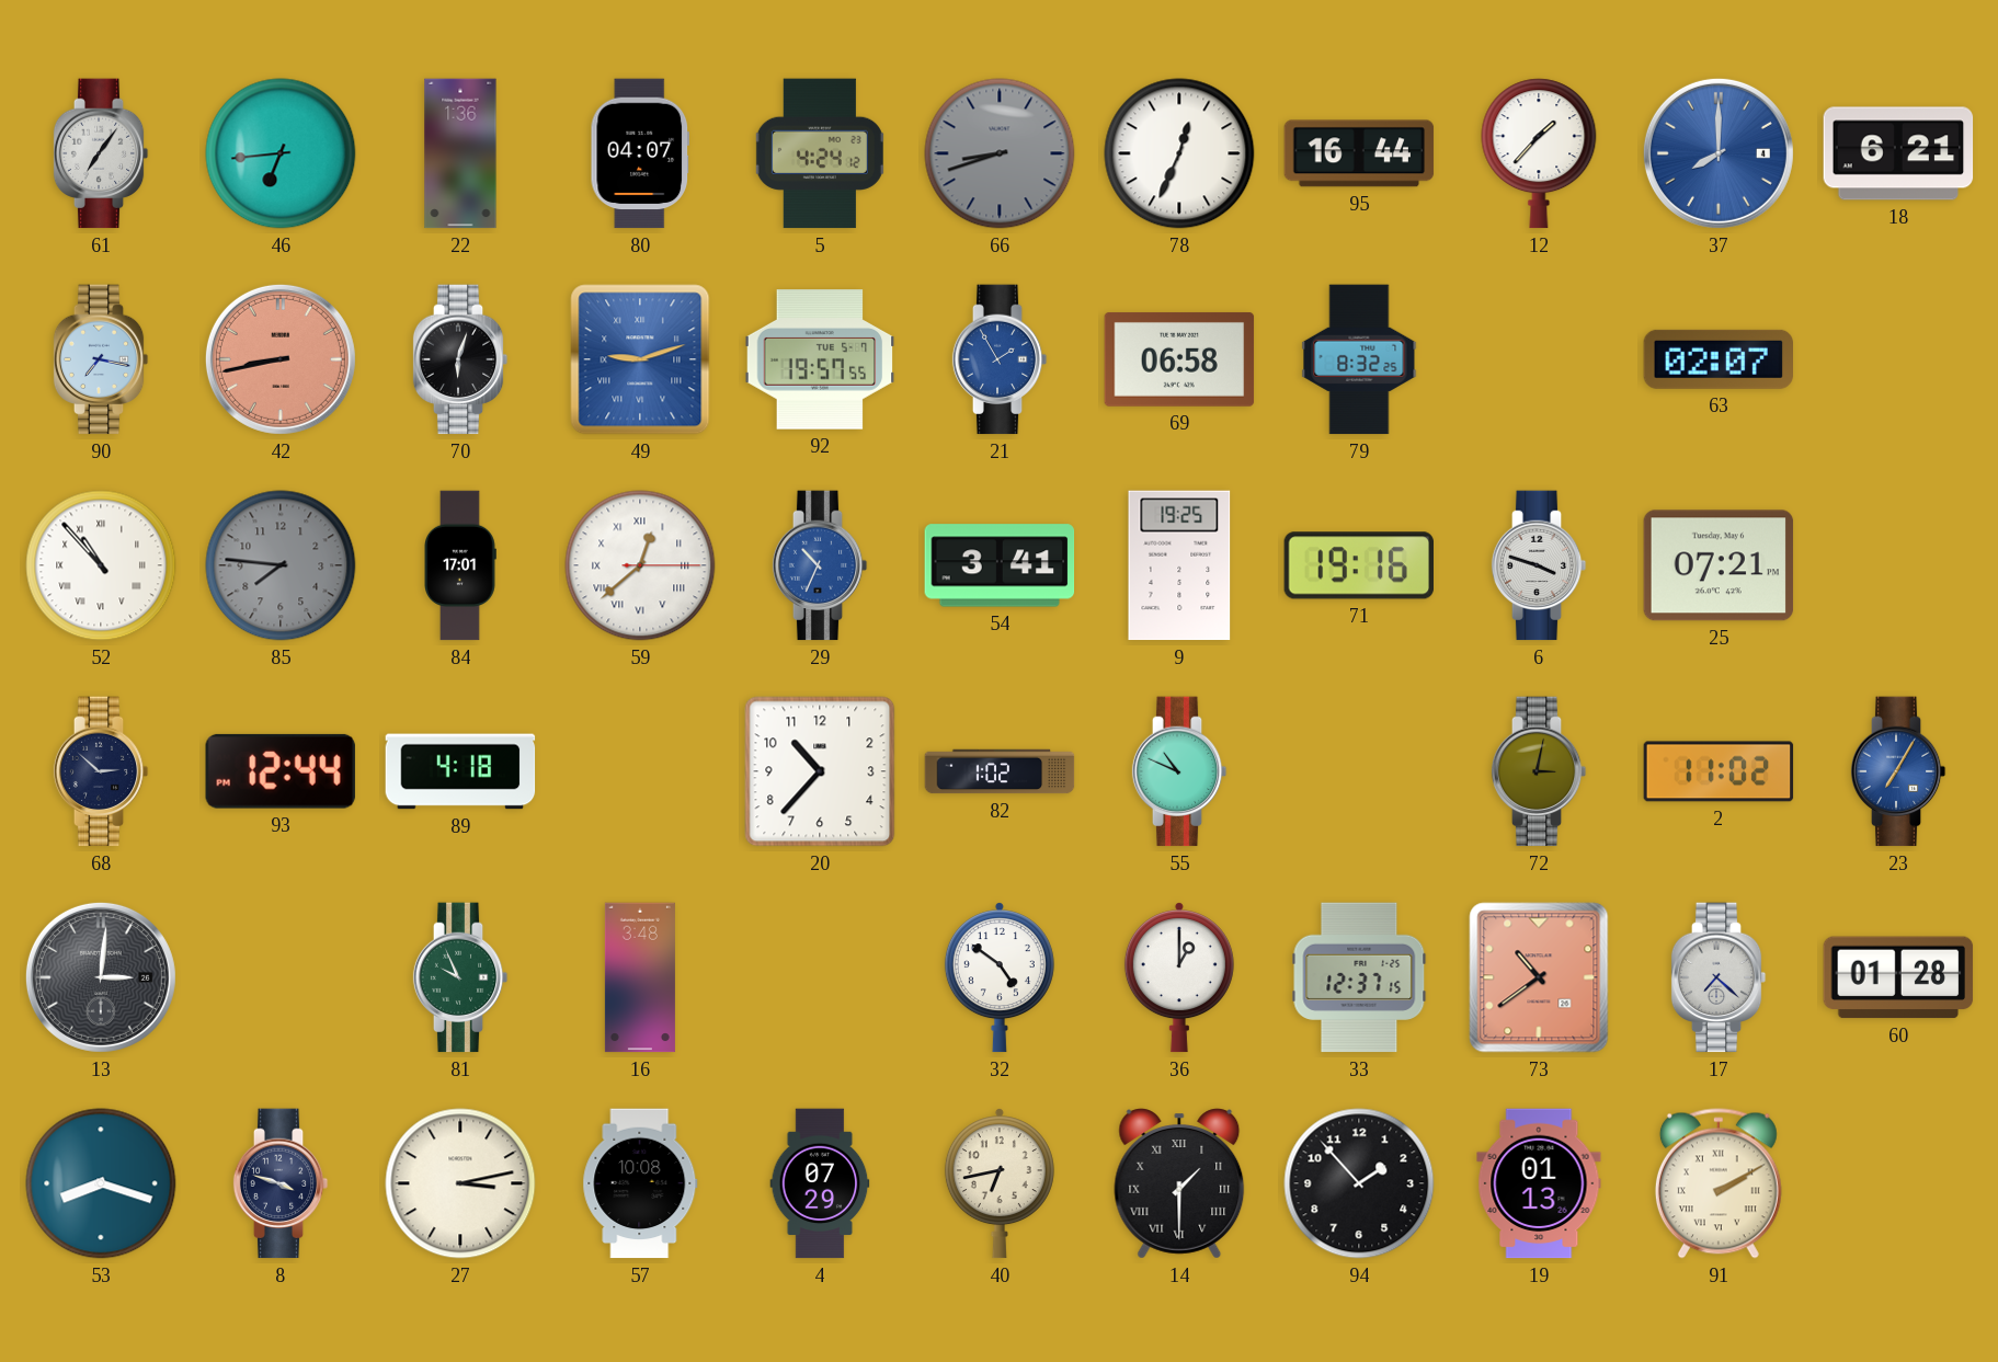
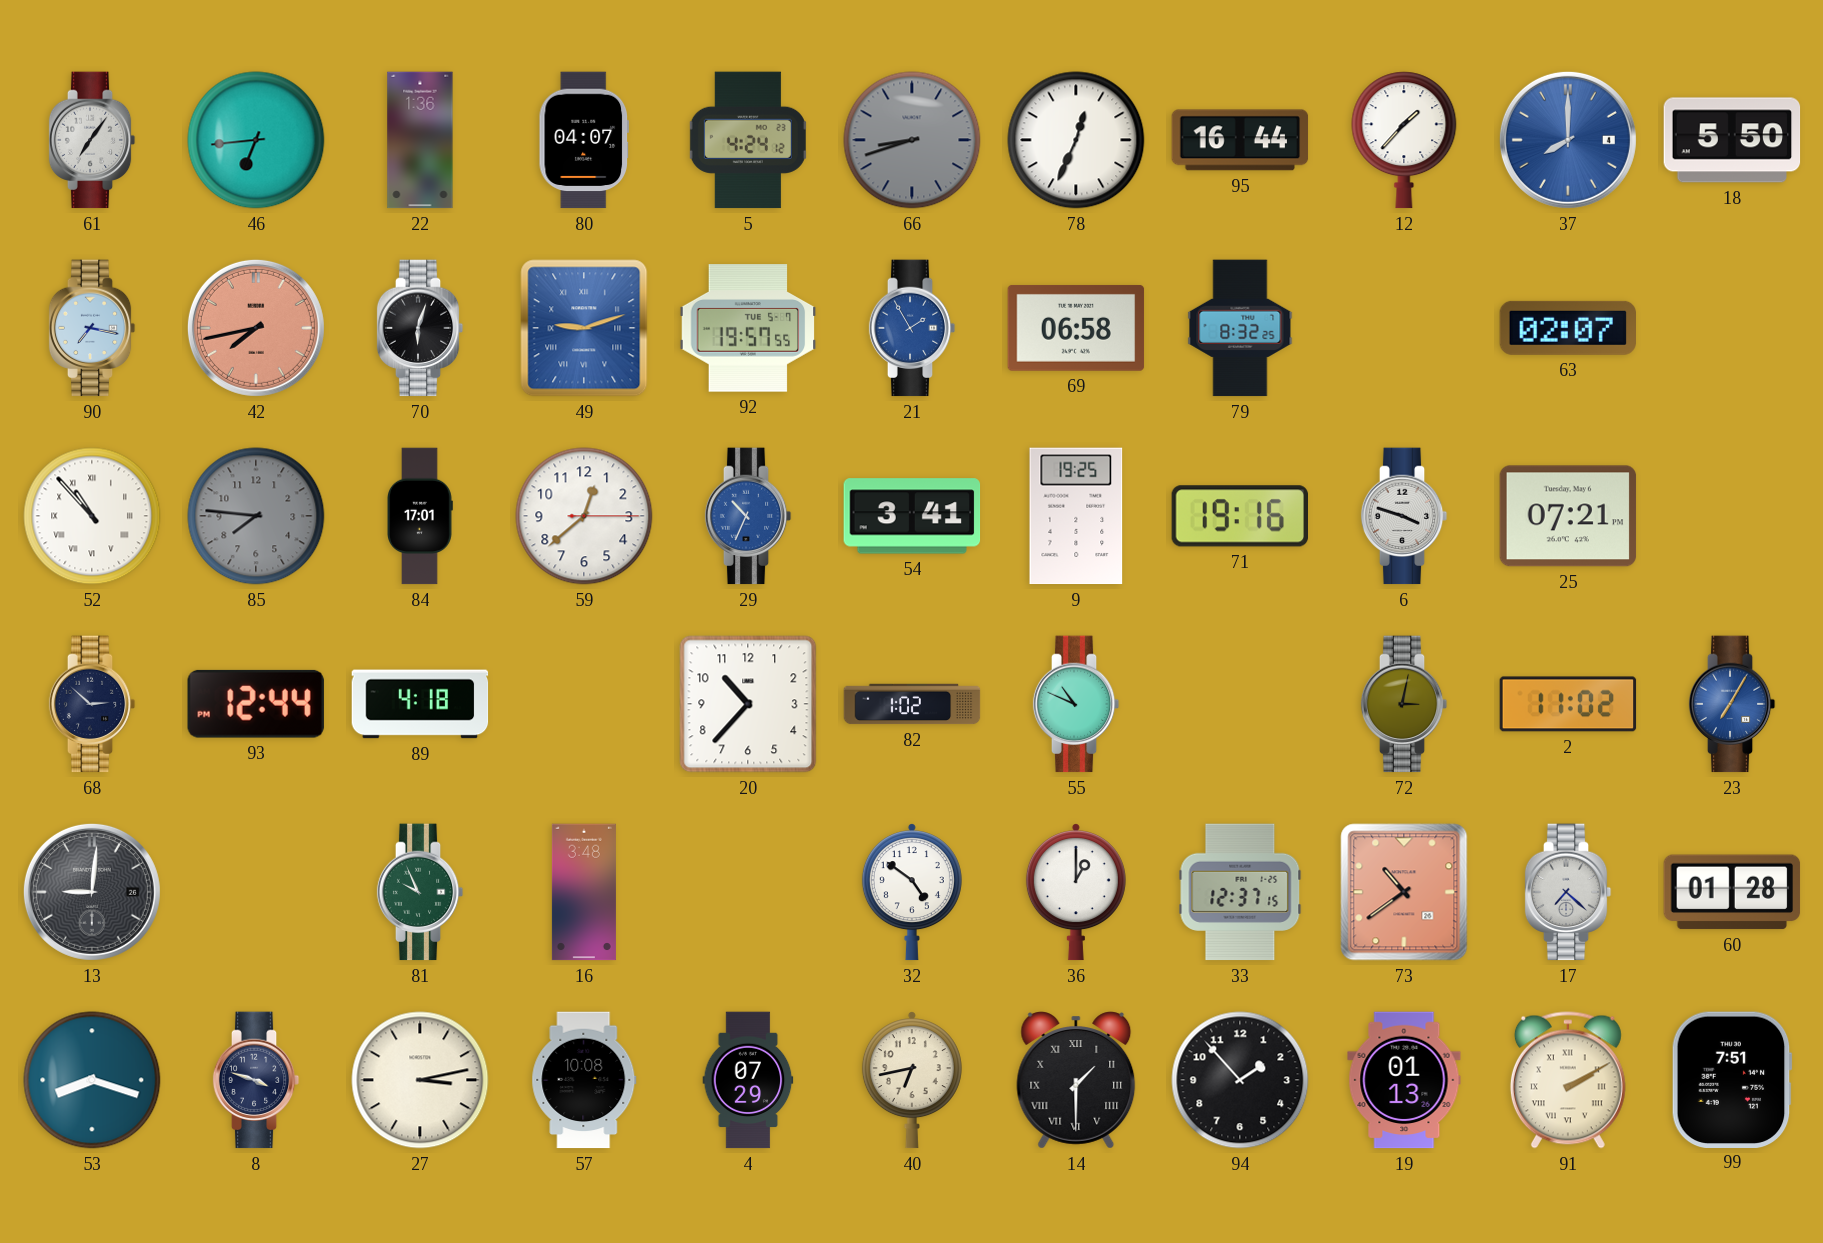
18: 6:21 -> 5:50 (1732, 140)
42: 8:43 -> 7:43 (256, 328)
59 numerals: Roman -> Arabic (584, 516)
13: 3:01 -> 9:01 (92, 892)
99: none -> 7:51 (1732, 1079)
